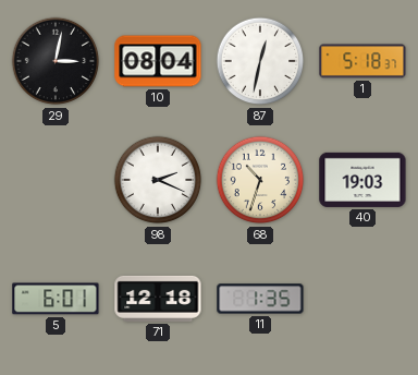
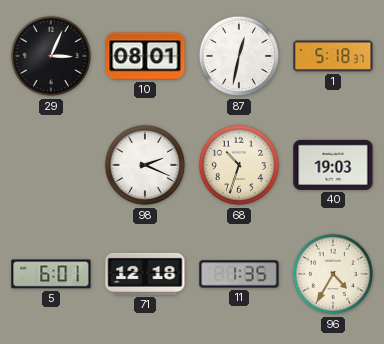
29: 3:02 -> 3:04 (51, 56)
10: 08:04 -> 08:01 (145, 56)
96: none -> 4:35 (333, 274)
